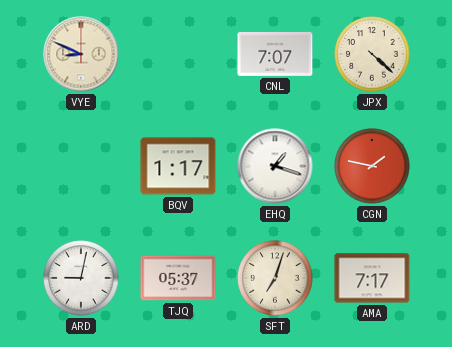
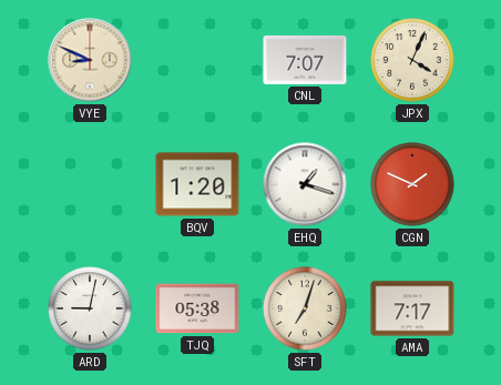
JPX: 4:22 -> 4:04 (412, 60)
BQV: 1:17 -> 1:20 (197, 184)
CGN: 1:47 -> 1:49 (412, 184)
TJQ: 05:37 -> 05:38 (197, 308)
